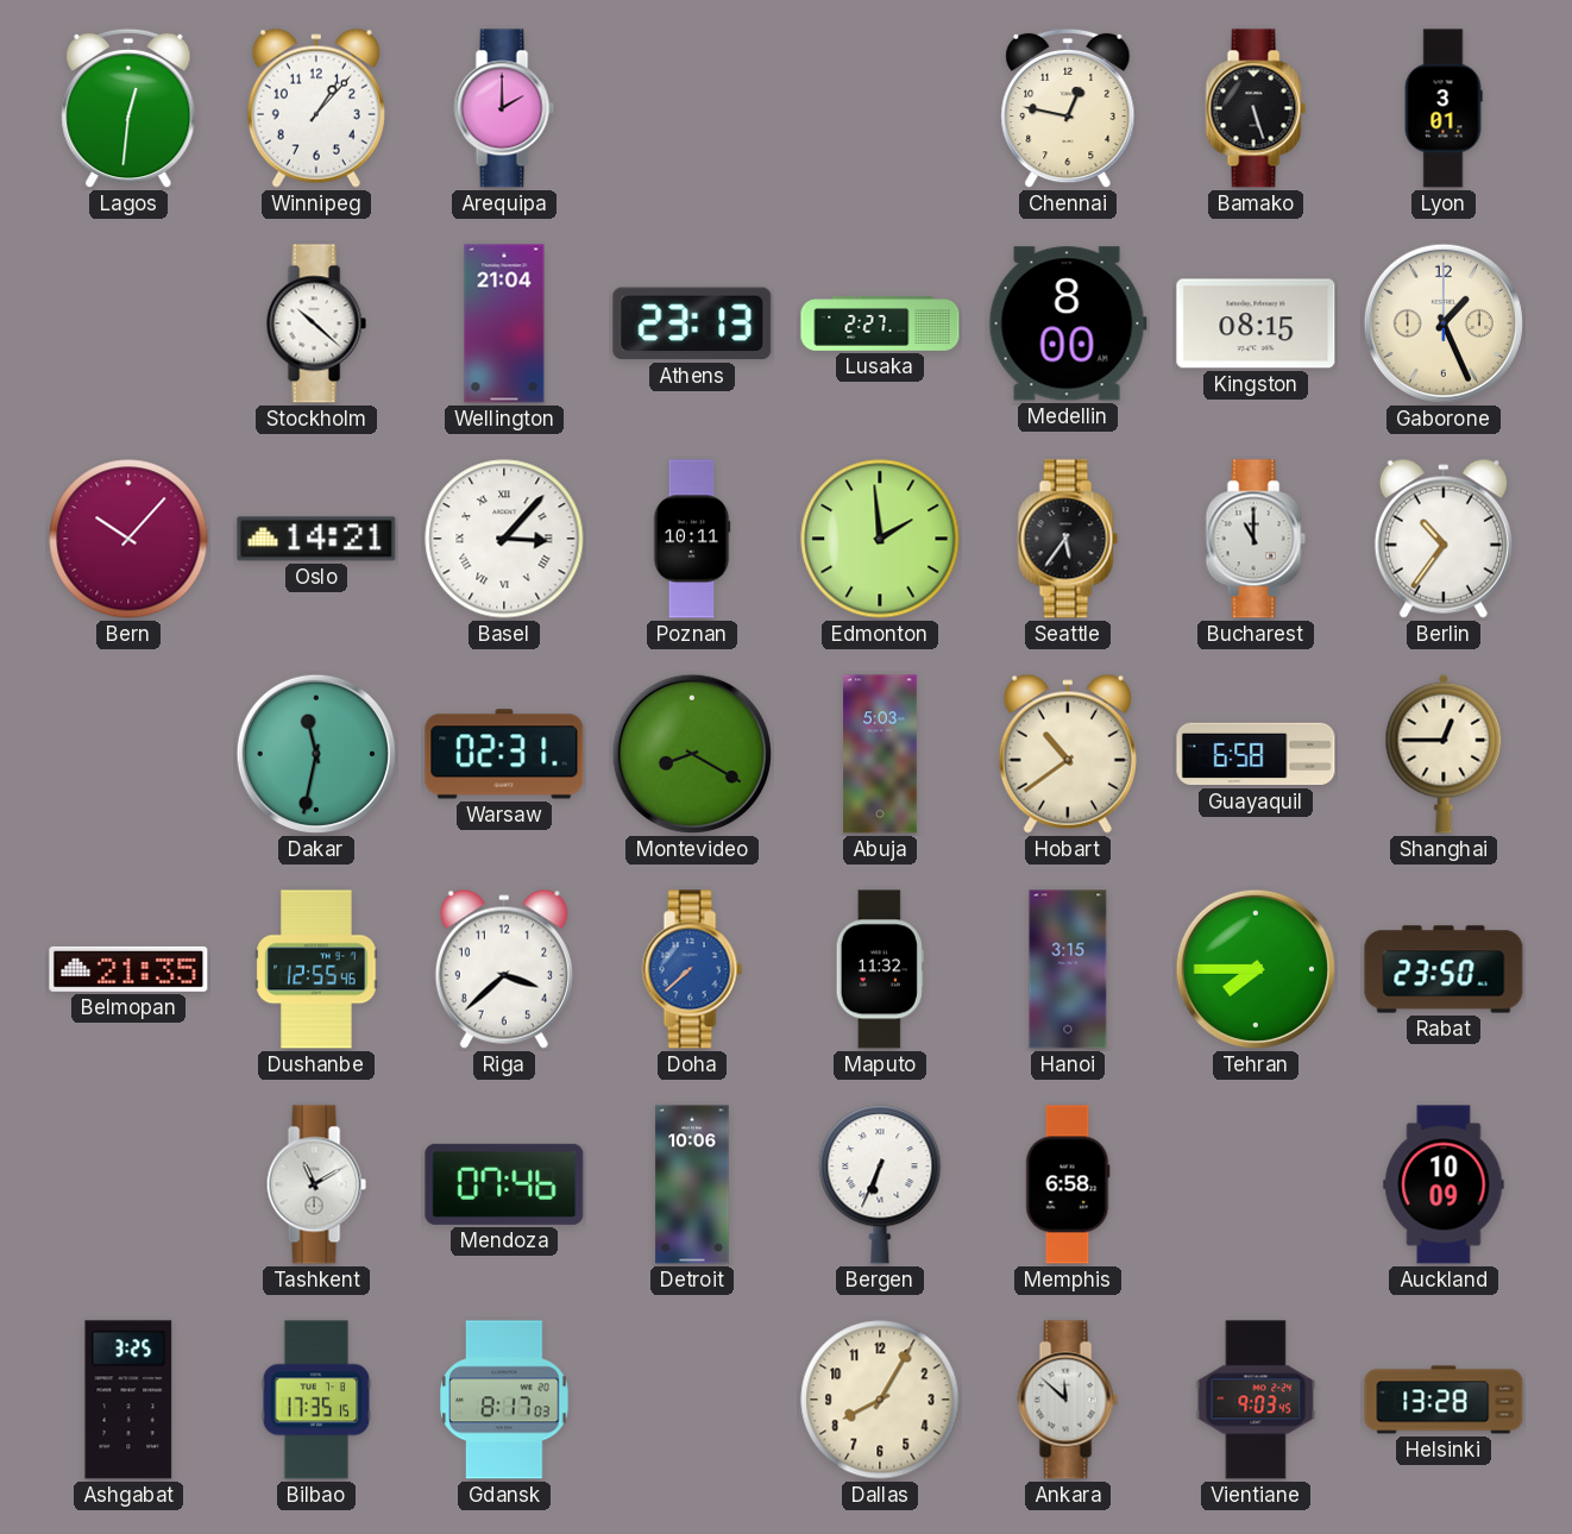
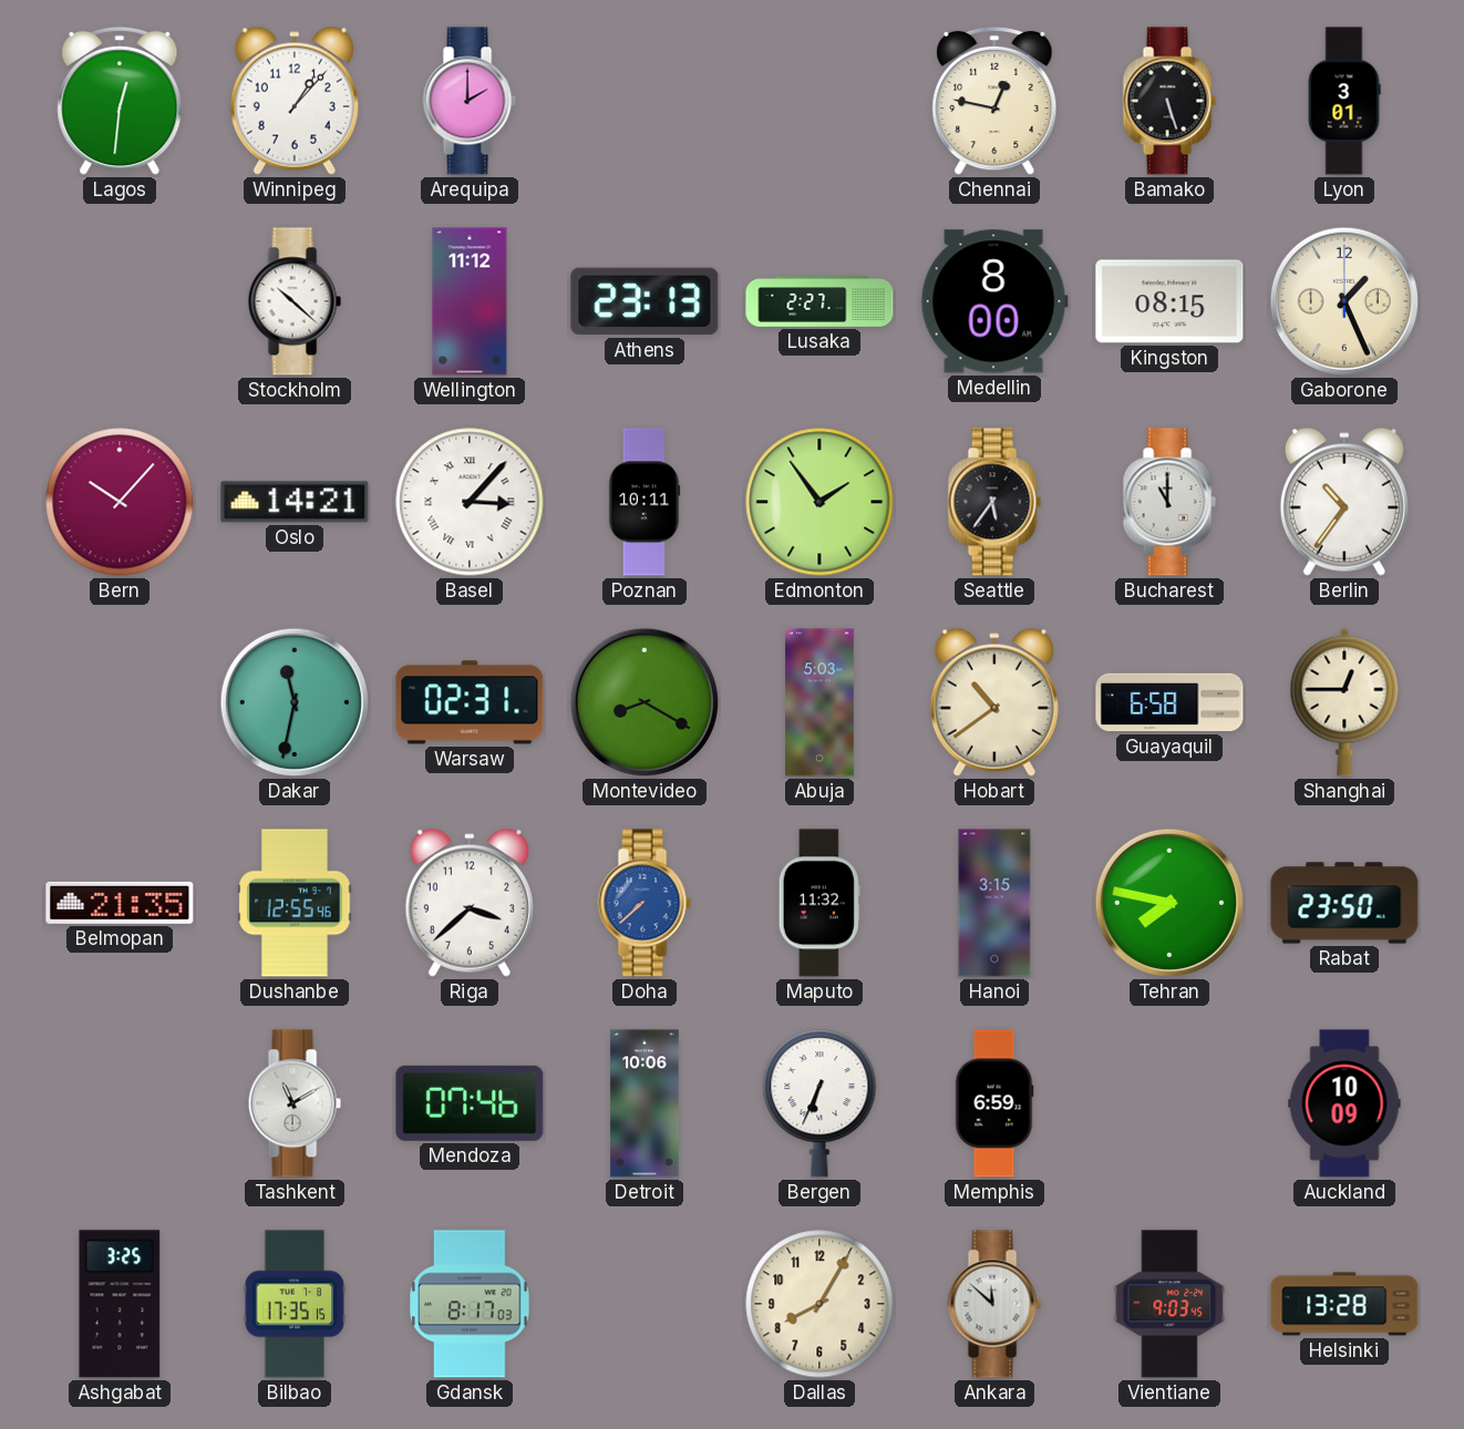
Wellington: 21:04 -> 11:12 (470, 301)
Edmonton: 1:59 -> 1:54 (819, 502)
Tehran: 7:45 -> 7:47 (1169, 903)
Memphis: 6:58 -> 6:59 (994, 1103)
